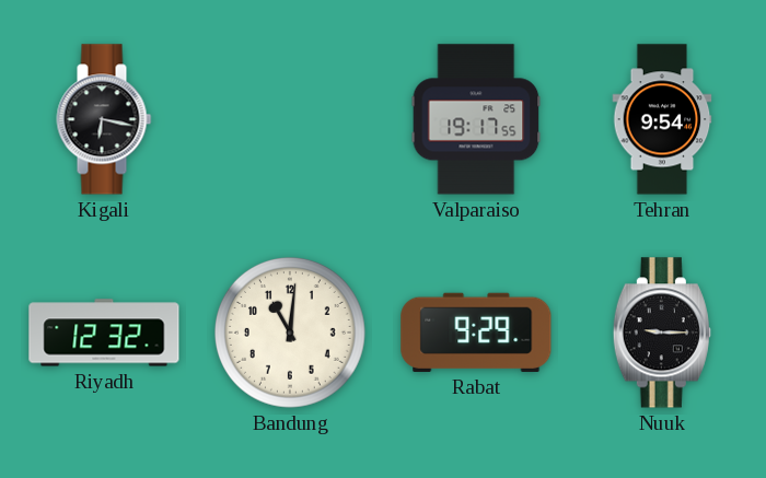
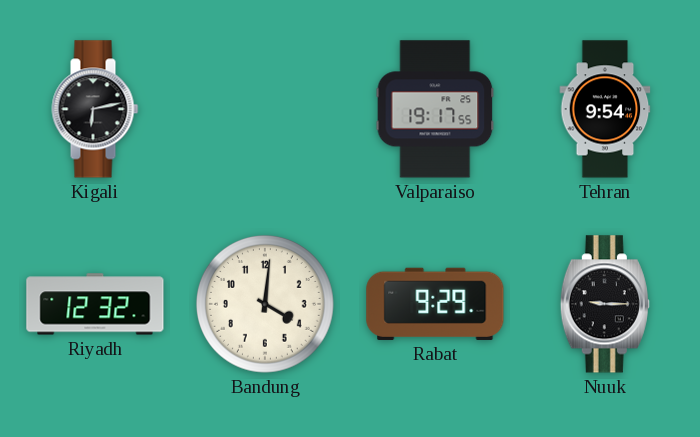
Kigali: 6:17 -> 6:13 (95, 109)
Bandung: 11:01 -> 4:01 (265, 304)
